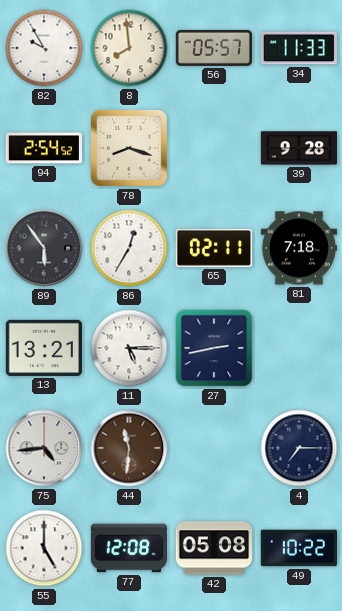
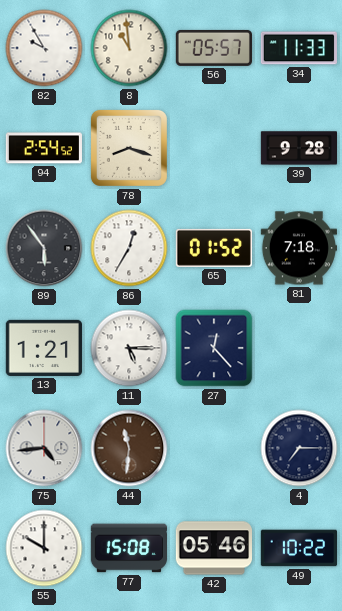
8: 7:59 -> 10:59 (129, 48)
65: 02:11 -> 01:52 (214, 248)
13: 13:21 -> 1:21 (44, 348)
27: 2:43 -> 12:23 (214, 348)
55: 5:00 -> 10:00 (44, 548)
77: 12:08 -> 15:08 (128, 548)
42: 05:08 -> 05:46 (213, 548)
